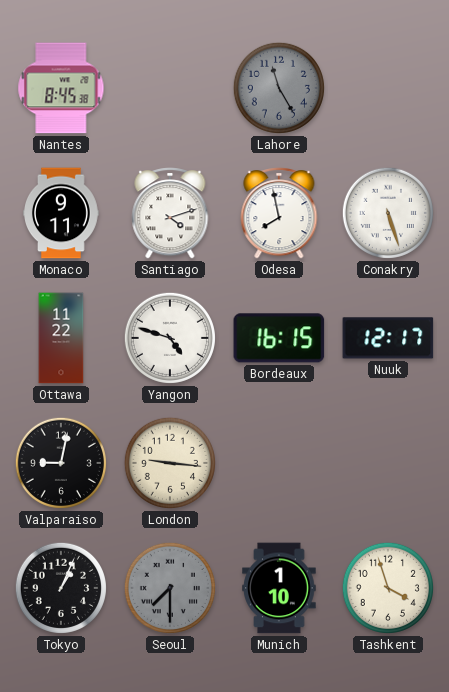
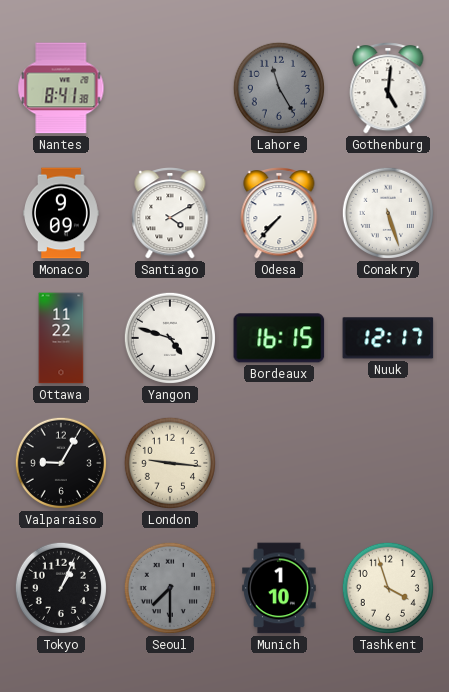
Nantes: 8:45 -> 8:41 (61, 88)
Gothenburg: none -> 5:01 (388, 88)
Monaco: 9:11 -> 9:09 (62, 213)
Santiago: 4:12 -> 4:10 (170, 213)
Odesa: 7:58 -> 7:37 (279, 213)
Valparaiso: 9:02 -> 9:05 (61, 463)
